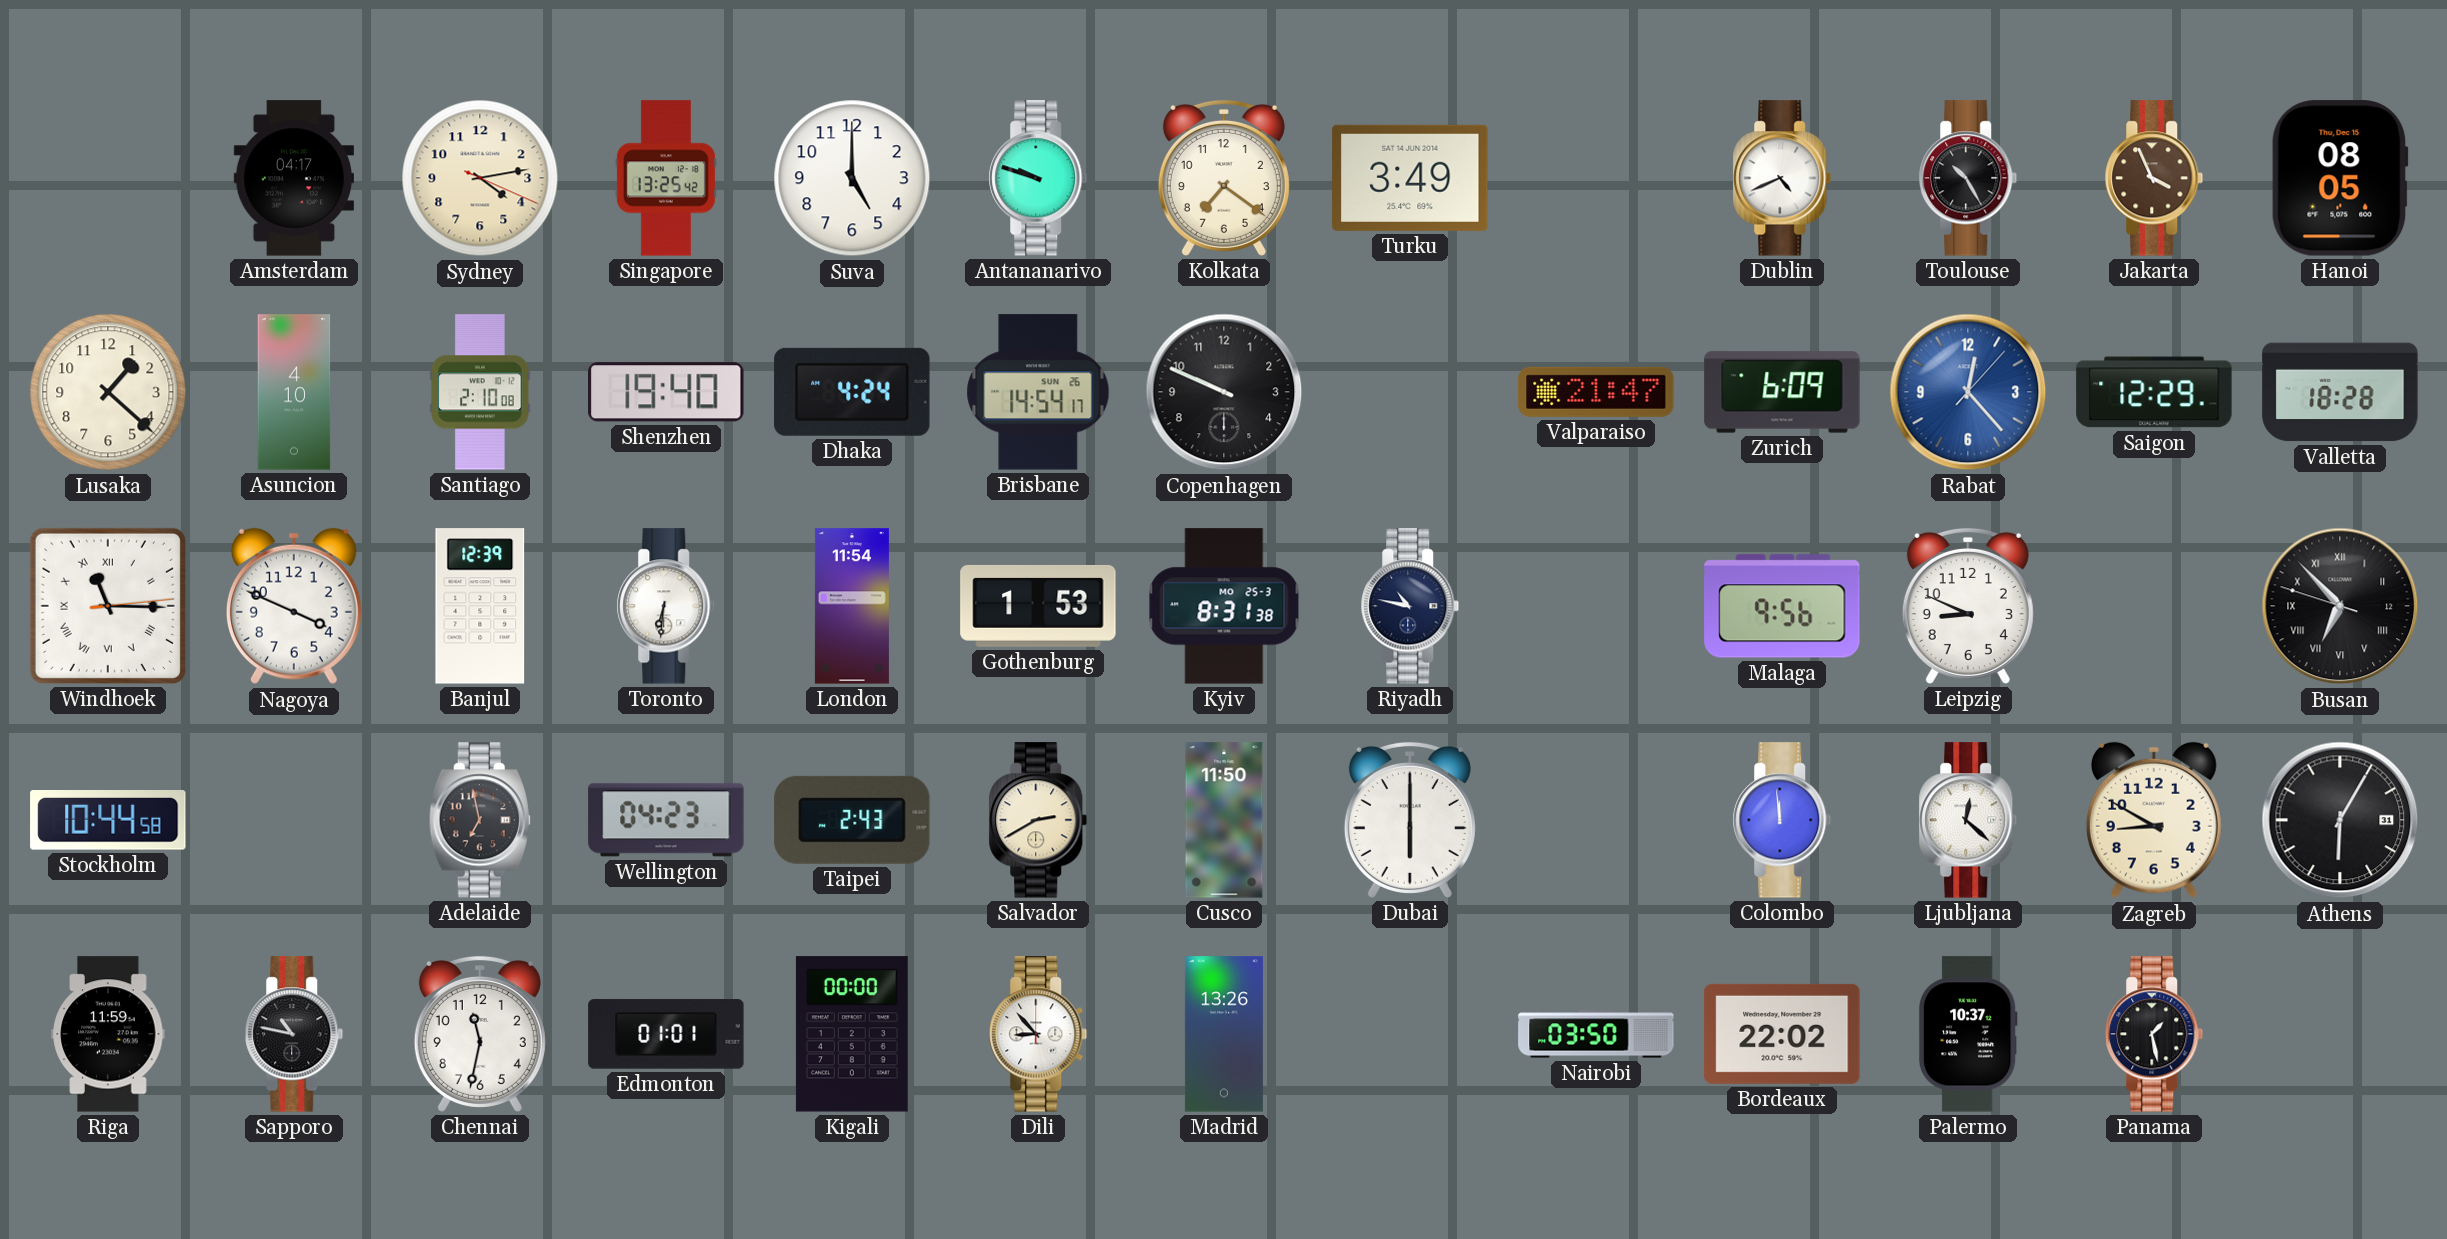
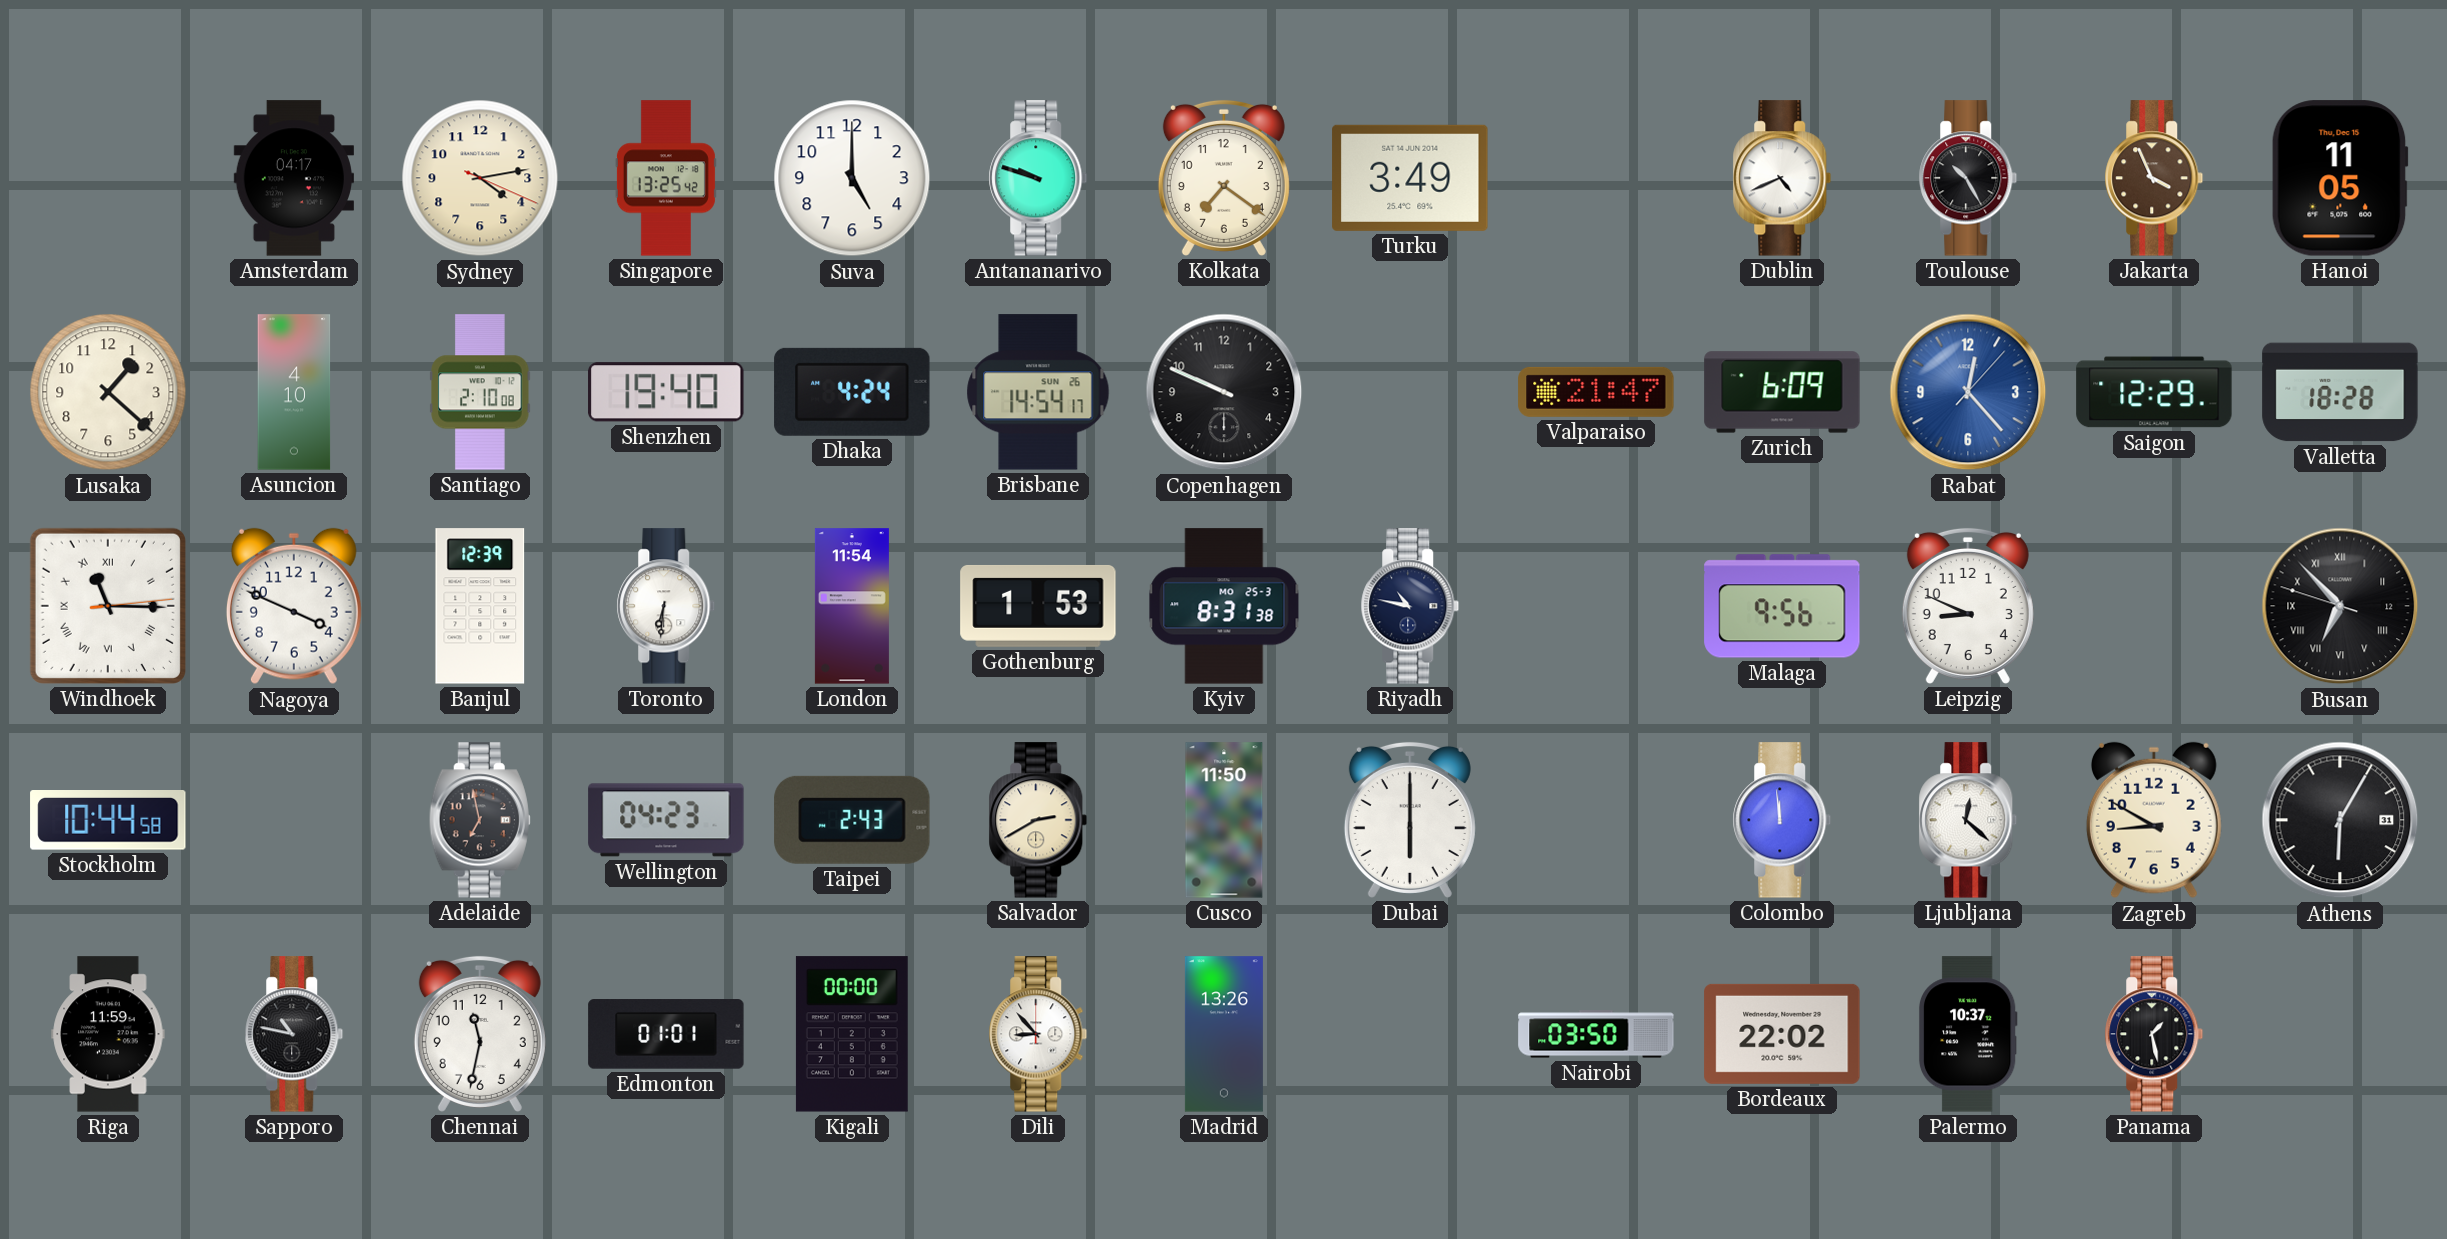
Hanoi: 08:05 -> 11:05 (2340, 178)
